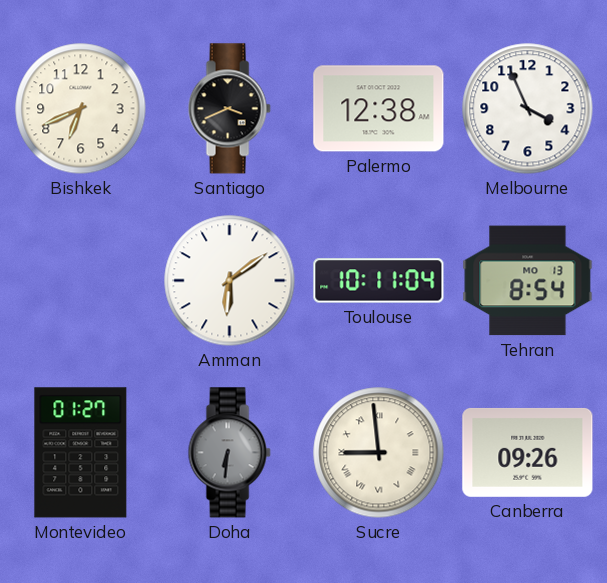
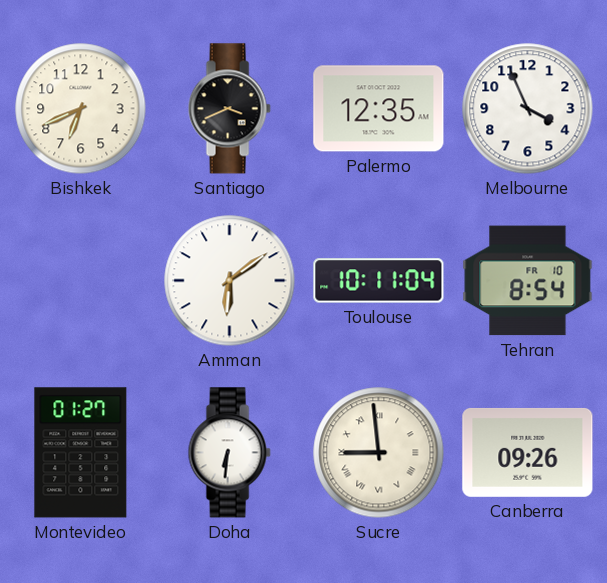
Palermo: 12:38 -> 12:35 (379, 109)
Tehran date: MO 13 -> FR 10 (528, 281)
Doha dial: grey -> white (229, 453)
